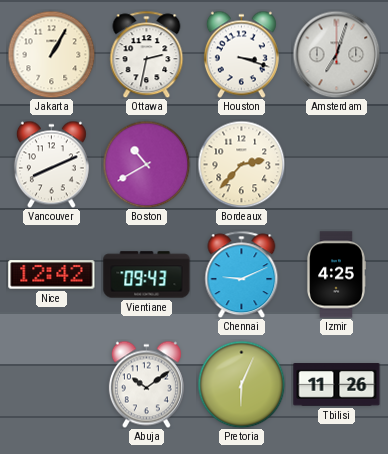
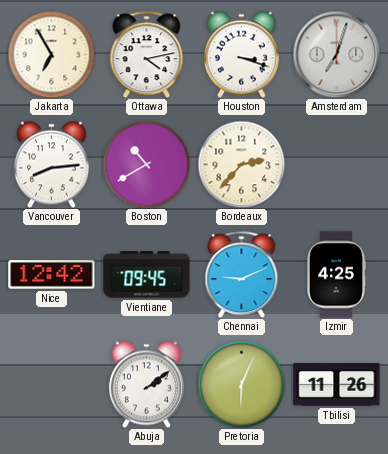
Jakarta: 1:05 -> 6:55 (51, 54)
Ottawa: 2:32 -> 4:13 (147, 54)
Vancouver: 8:11 -> 8:14 (51, 164)
Vientiane: 09:43 -> 09:45 (147, 275)
Abuja: 10:09 -> 2:09 (146, 384)
